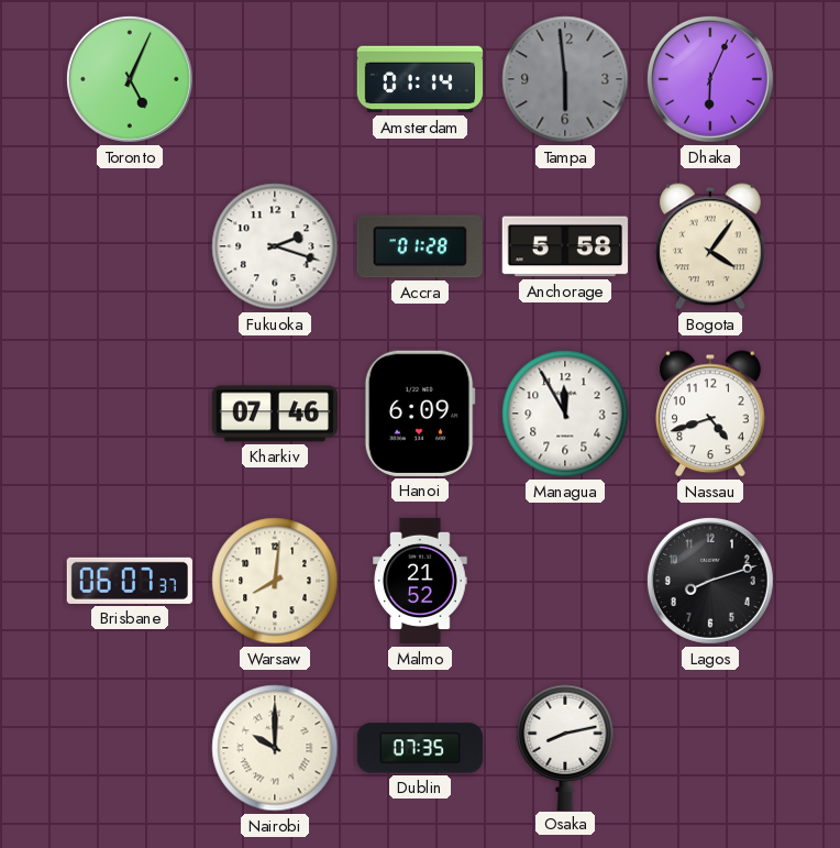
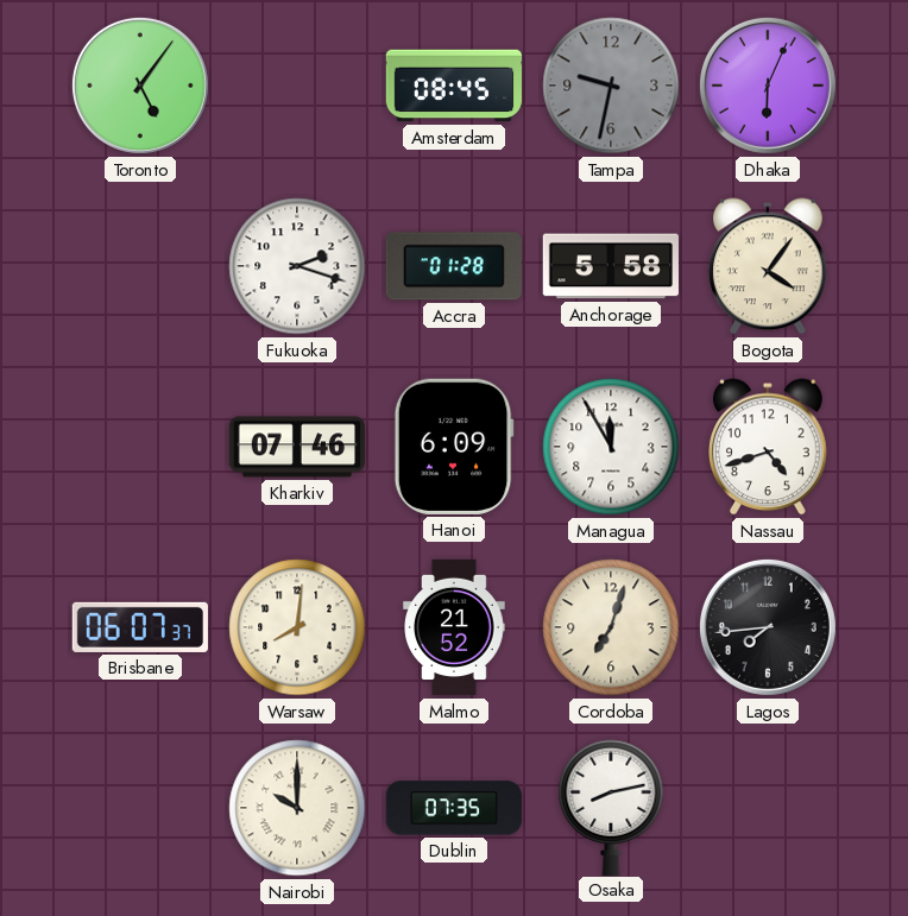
Toronto: 5:04 -> 5:06 (140, 86)
Amsterdam: 01:14 -> 08:45 (453, 86)
Tampa: 5:59 -> 9:32 (611, 86)
Cordoba: none -> 7:03 (611, 627)
Lagos: 8:12 -> 7:44 (768, 627)
